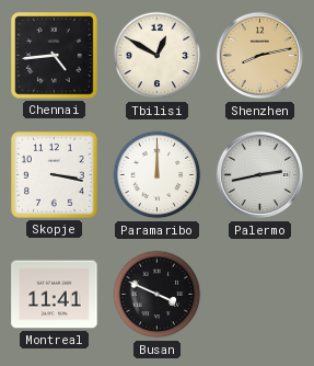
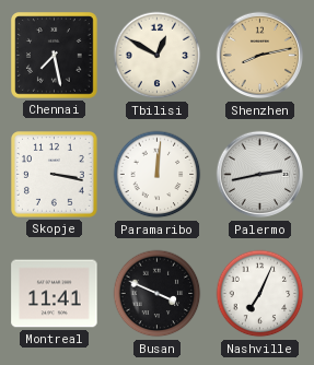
Chennai: 4:44 -> 7:28 (55, 56)
Paramaribo: 12:00 -> 12:01 (158, 175)
Nashville: none -> 7:04 (260, 294)
